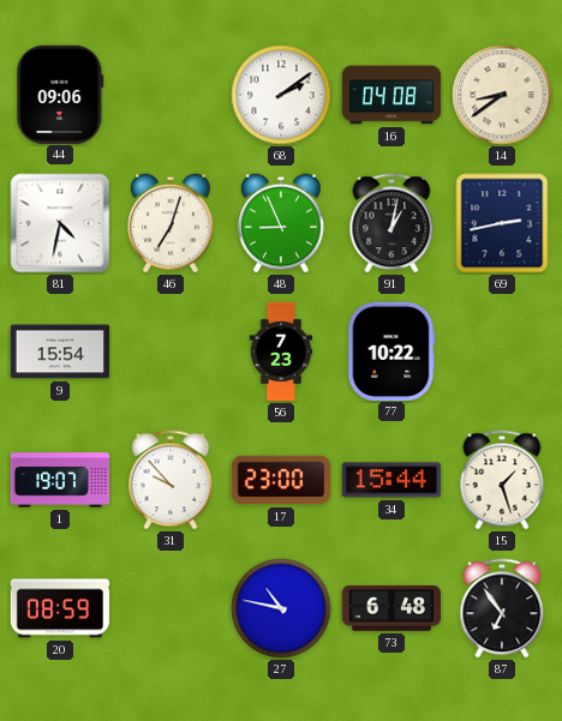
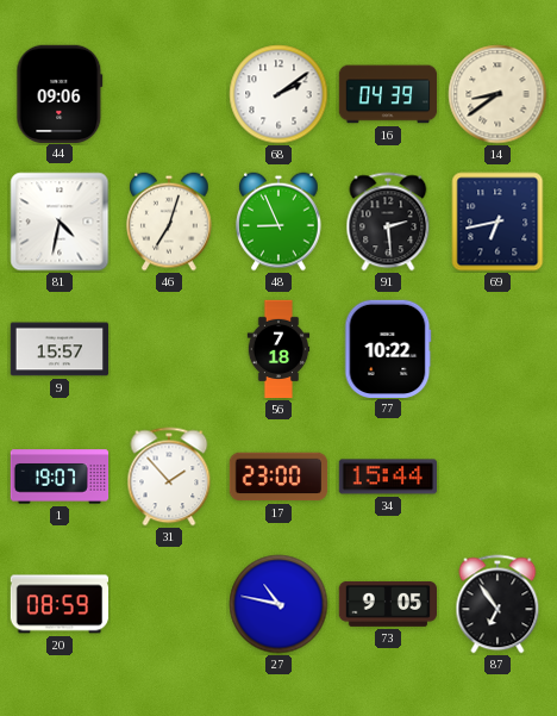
16: 04:08 -> 04:39 (388, 94)
91: 1:02 -> 2:29 (388, 222)
69: 2:43 -> 6:43 (497, 222)
9: 15:54 -> 15:57 (60, 349)
56: 7:23 -> 7:18 (278, 349)
31: 9:53 -> 1:53 (169, 477)
15: 1:27 -> none (502, 480)
73: 6:48 -> 9:05 (388, 604)
